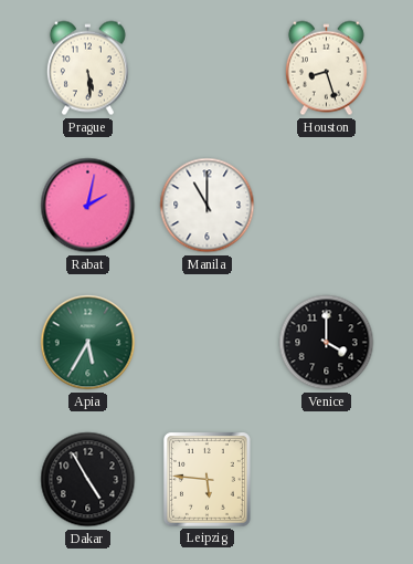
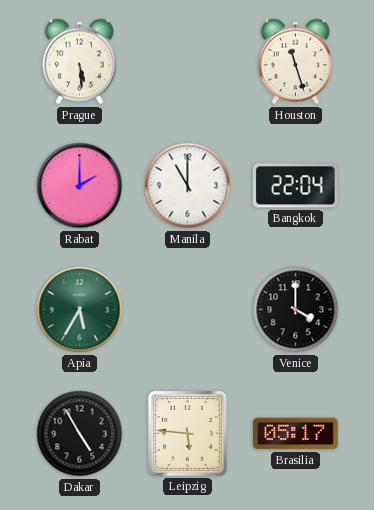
Houston: 8:27 -> 11:27 (295, 62)
Rabat: 2:02 -> 2:00 (80, 186)
Bangkok: none -> 22:04 (296, 186)
Brasilia: none -> 05:17 (296, 434)
